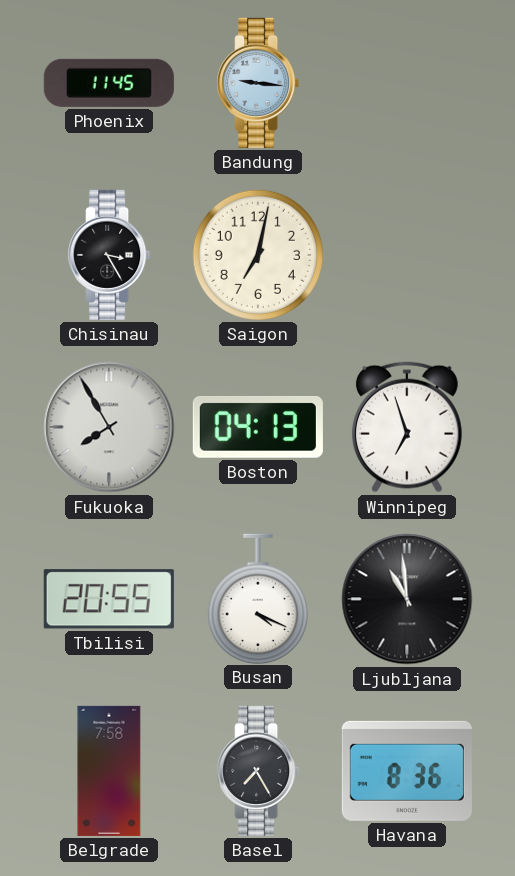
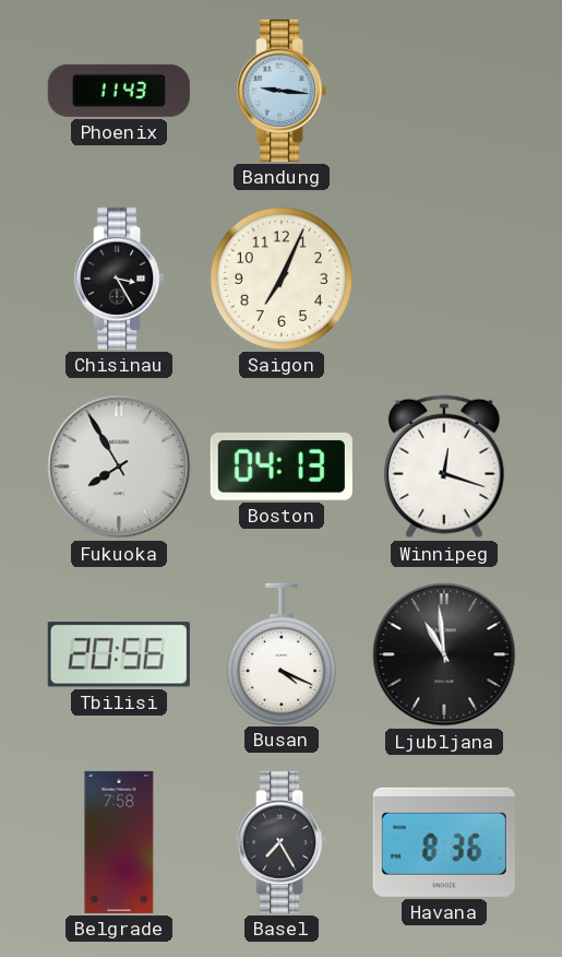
Phoenix: 11:45 -> 11:43 (119, 91)
Saigon: 7:02 -> 7:04 (282, 279)
Winnipeg: 6:57 -> 12:18 (444, 466)
Tbilisi: 20:55 -> 20:56 (119, 654)
